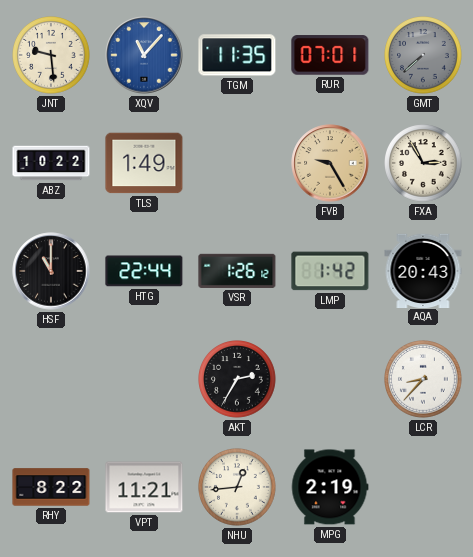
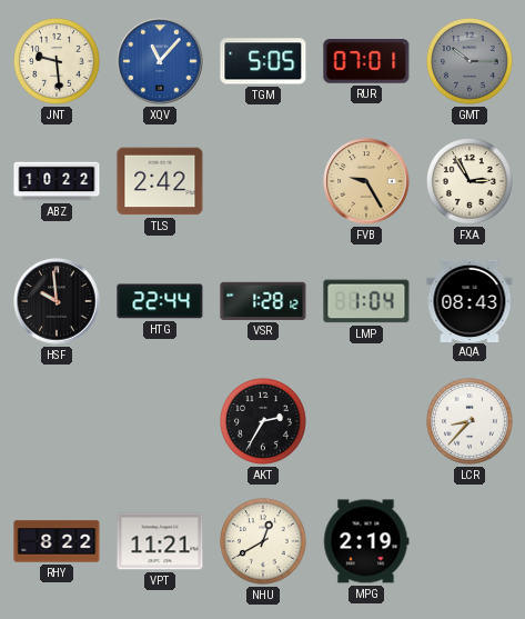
TGM: 11:35 -> 5:05 (263, 61)
GMT: 7:38 -> 10:15 (471, 62)
TLS: 1:49 -> 2:42 (160, 181)
HSF: 11:00 -> 9:59 (57, 301)
VSR: 1:26 -> 1:28 (263, 301)
LMP: 1:42 -> 1:04 (366, 301)
AQA: 20:43 -> 08:43 (470, 300)
NHU: 12:44 -> 12:40 (264, 542)
